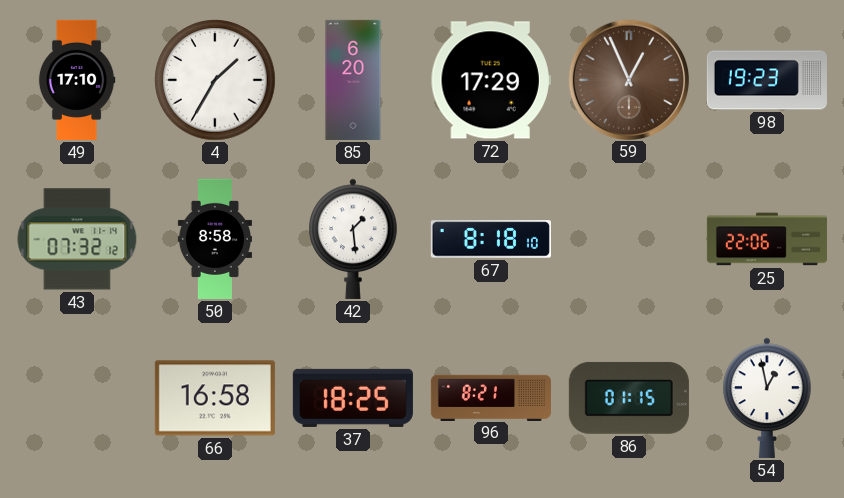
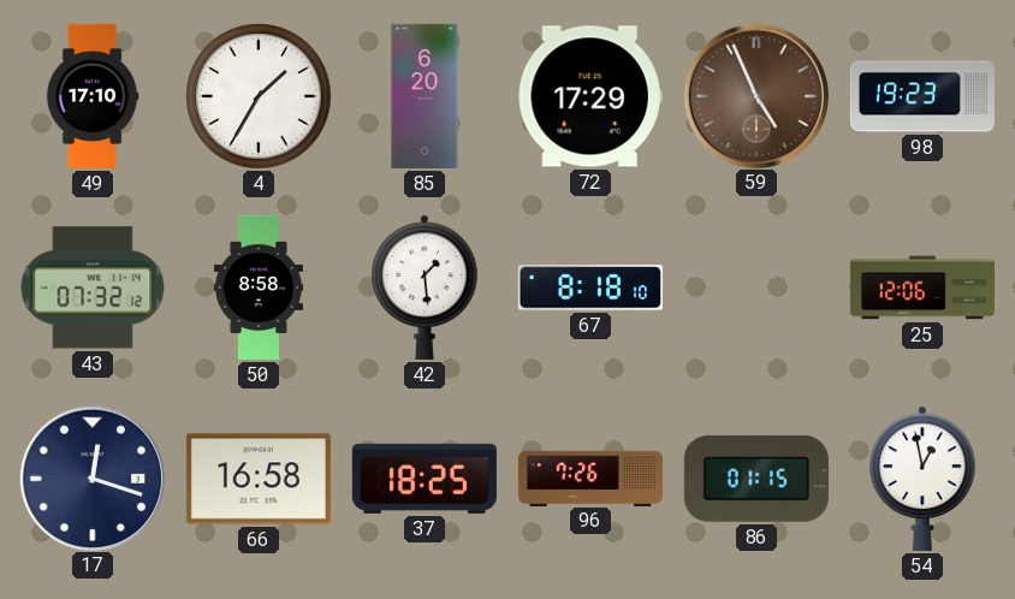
59: 12:56 -> 4:56 (755, 95)
25: 22:06 -> 12:06 (922, 287)
17: none -> 12:18 (91, 478)
96: 8:21 -> 7:26 (590, 478)
